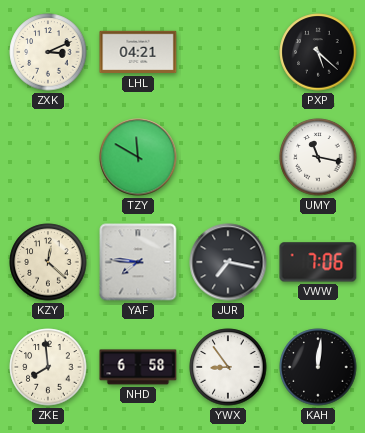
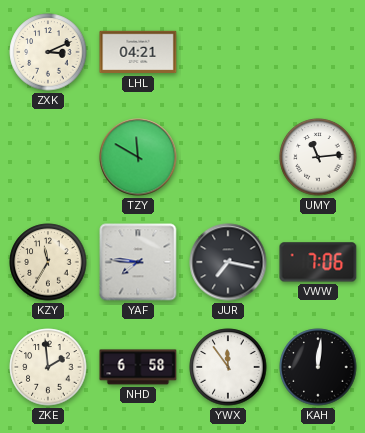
PXP: 5:22 -> none (318, 52)
UMY: 11:17 -> 11:14 (318, 157)
KZY: 12:22 -> 11:35 (48, 262)
ZKE: 7:59 -> 1:59 (48, 367)
YWX: 8:54 -> 11:54 (228, 367)
